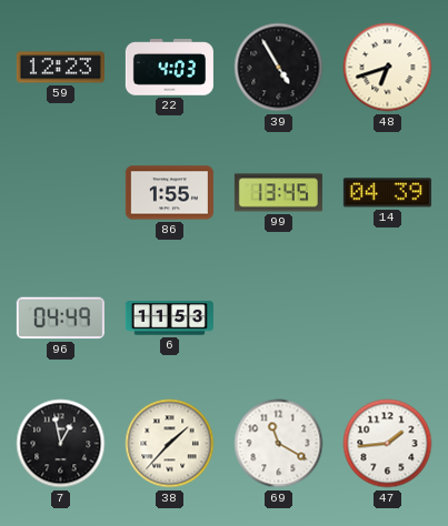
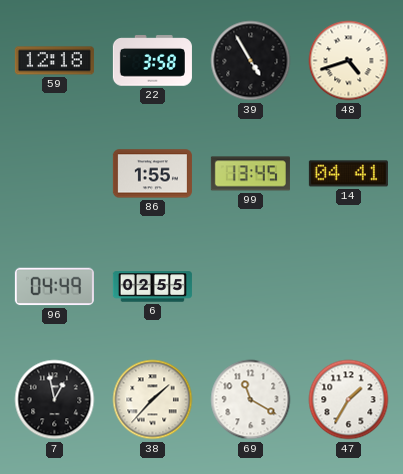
59: 12:23 -> 12:18 (54, 61)
22: 4:03 -> 3:58 (152, 61)
48: 6:42 -> 4:42 (349, 61)
14: 04:39 -> 04:41 (348, 174)
6: 11:53 -> 02:55 (152, 287)
47: 1:44 -> 1:35 (349, 400)
